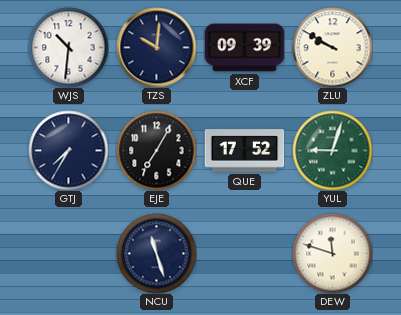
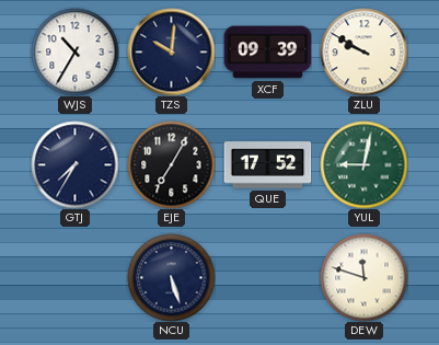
WJS: 10:31 -> 10:35 (74, 51)
YUL: 9:03 -> 9:02 (363, 164)
NCU: 11:27 -> 5:27 (171, 277)
